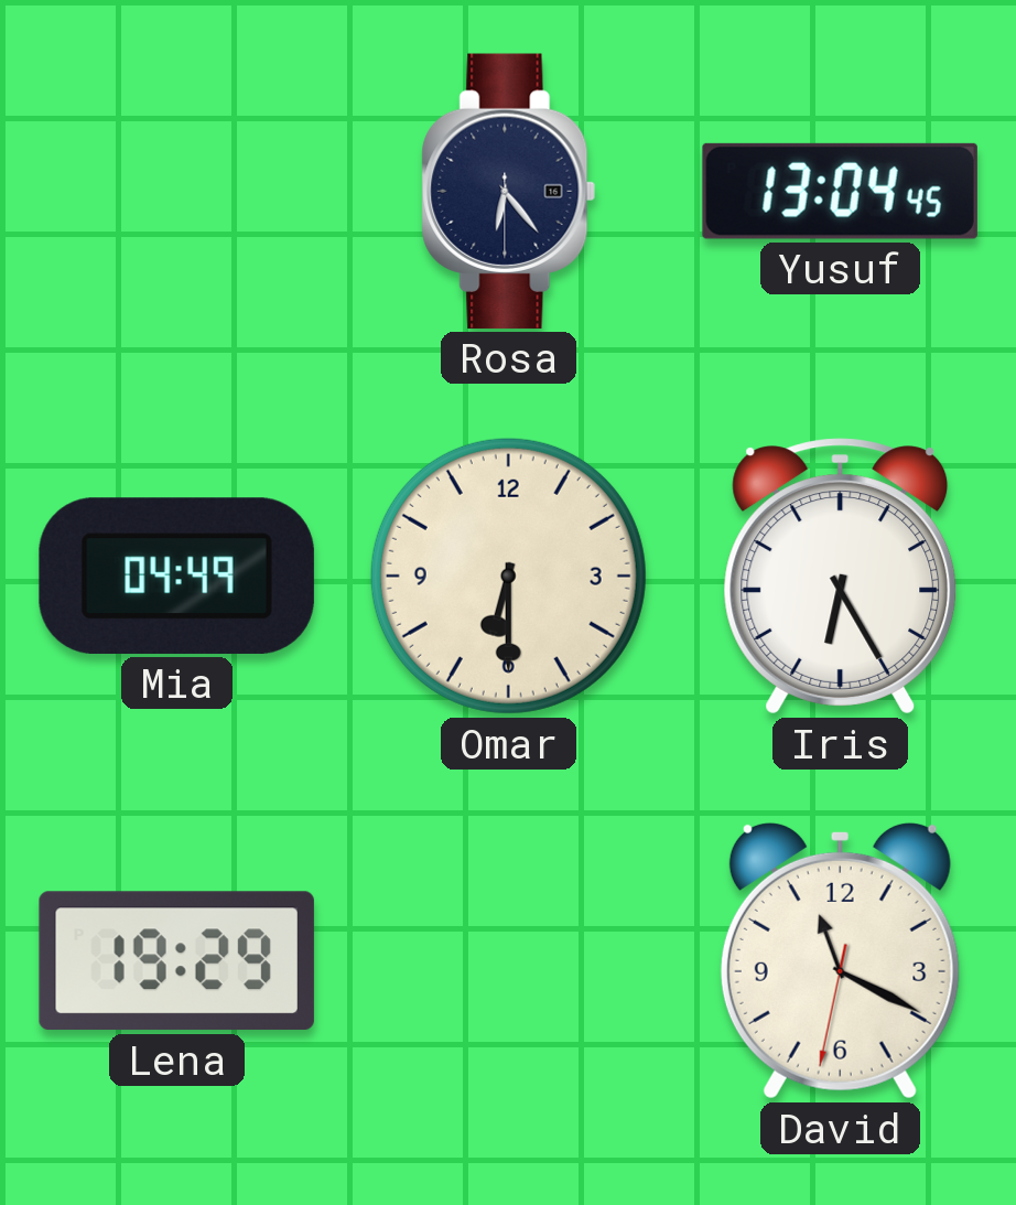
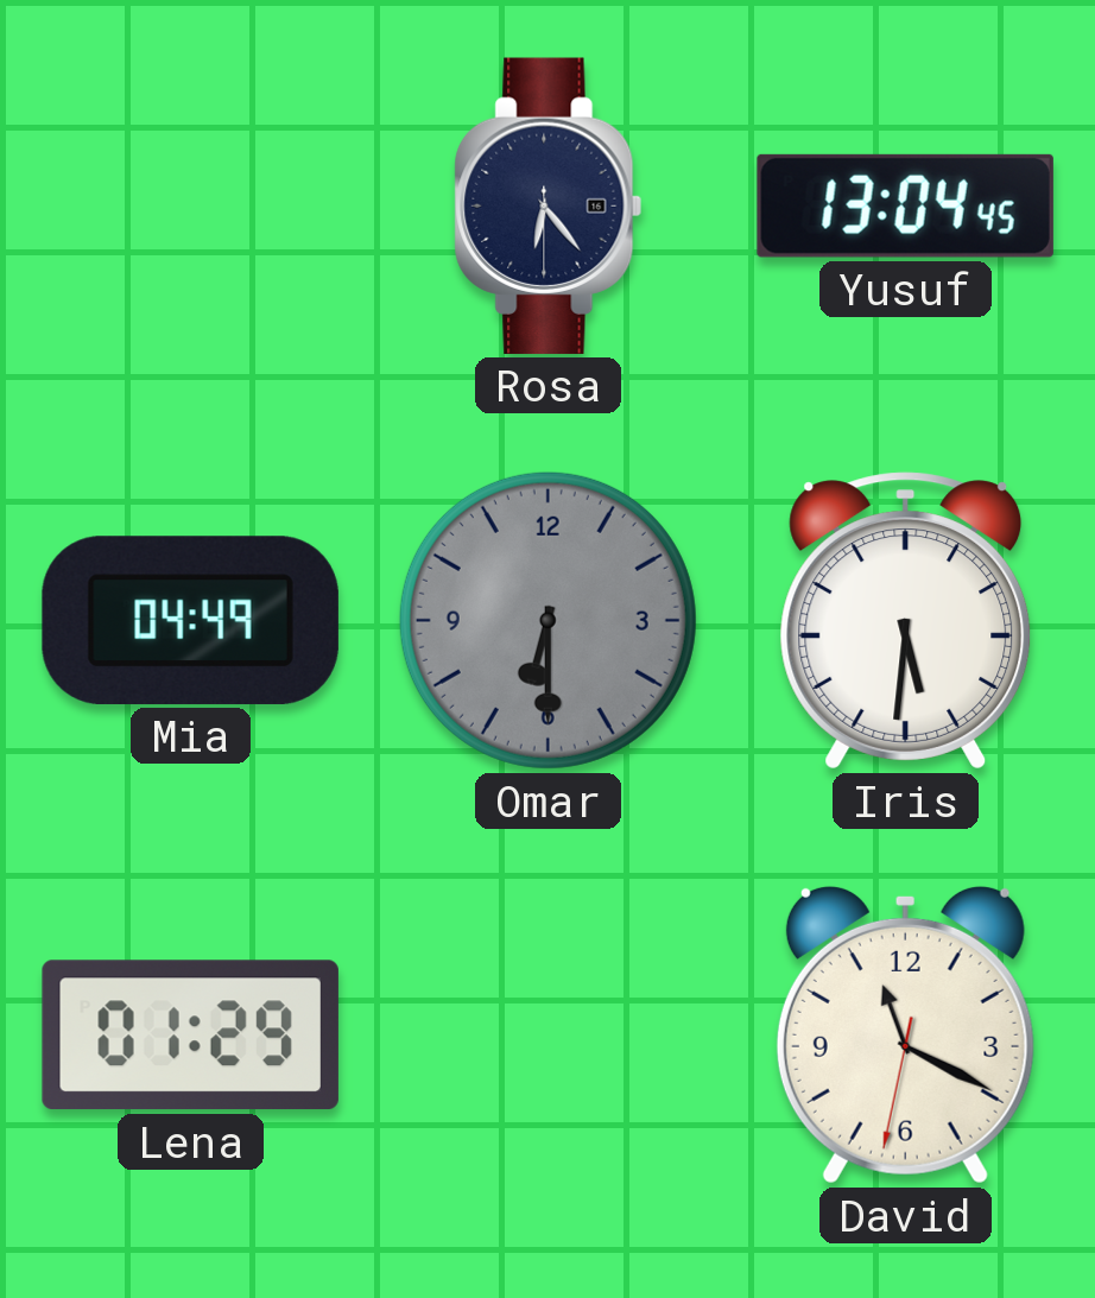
Omar dial: cream -> grey (547, 620)
Iris: 6:25 -> 5:31 (906, 621)
Lena: 19:29 -> 01:29 (190, 1036)
